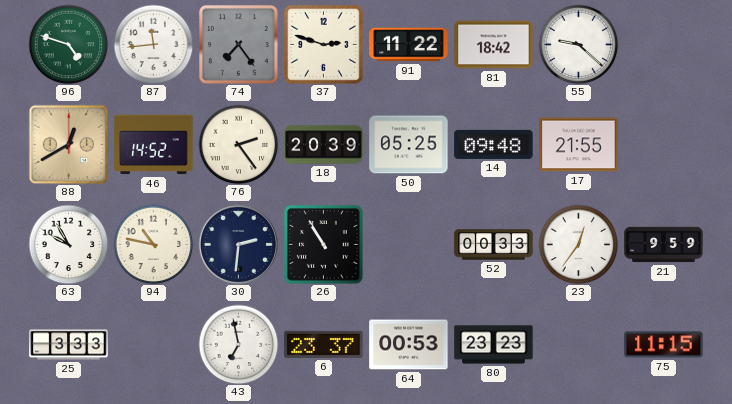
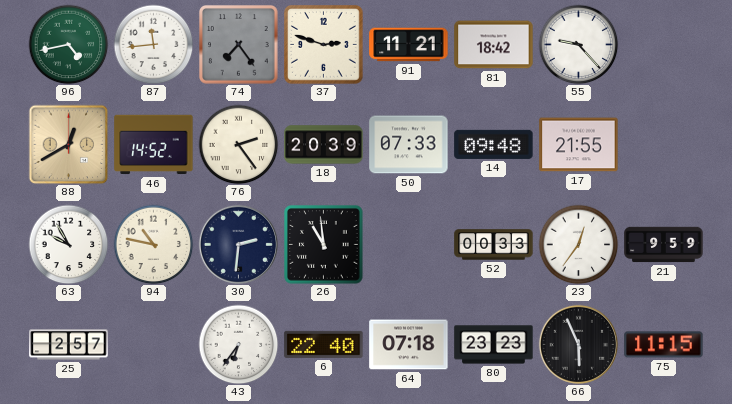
96: 4:48 -> 4:43 (68, 44)
91: 11:22 -> 11:21 (409, 45)
55: 9:22 -> 9:23 (578, 44)
50: 05:25 -> 07:33 (409, 145)
26: 10:55 -> 10:59 (324, 245)
25: 3:33 -> 2:57 (69, 345)
43: 6:58 -> 6:36 (238, 344)
6: 23:37 -> 22:40 (324, 344)
64: 00:53 -> 07:18 (409, 345)
66: none -> 5:56 (578, 344)
